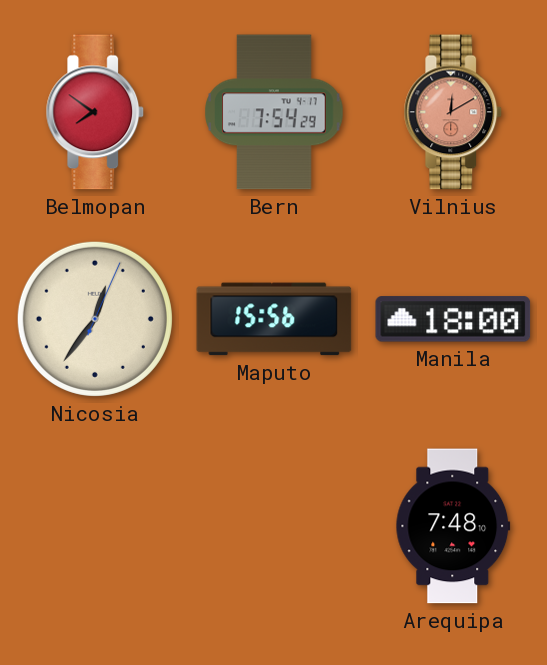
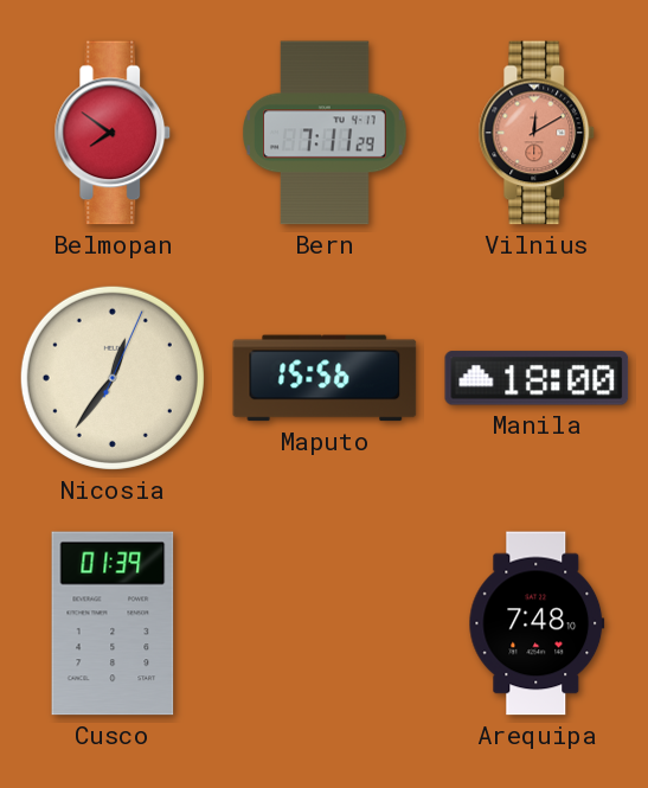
Bern: 7:54 -> 7:11 (325, 133)
Cusco: none -> 01:39 (113, 623)
